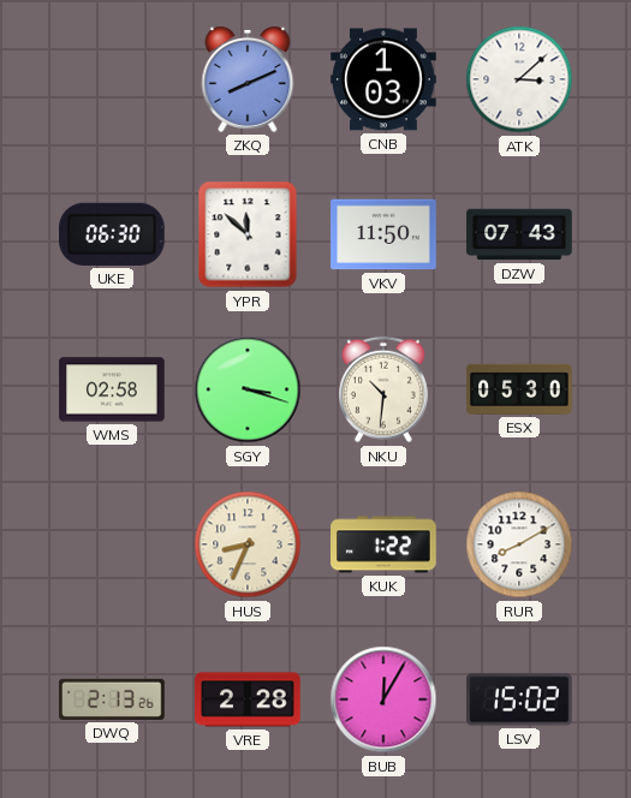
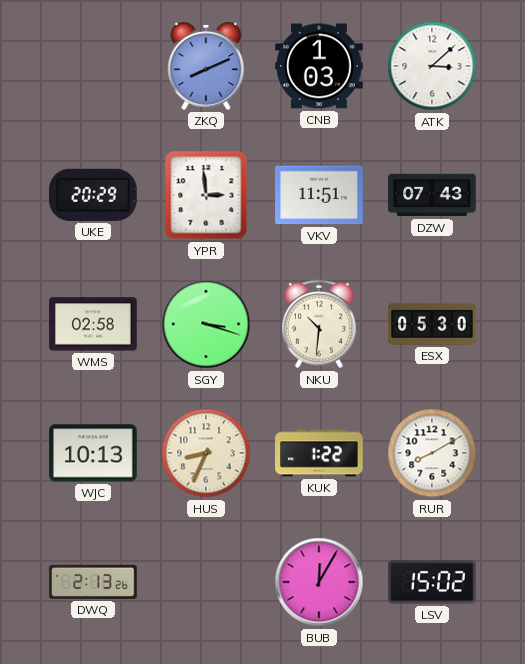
UKE: 06:30 -> 20:29 (94, 195)
YPR: 11:52 -> 2:59 (206, 195)
VKV: 11:50 -> 11:51 (319, 195)
WJC: none -> 10:13 (93, 453)
VRE: 2:28 -> none (248, 699)
